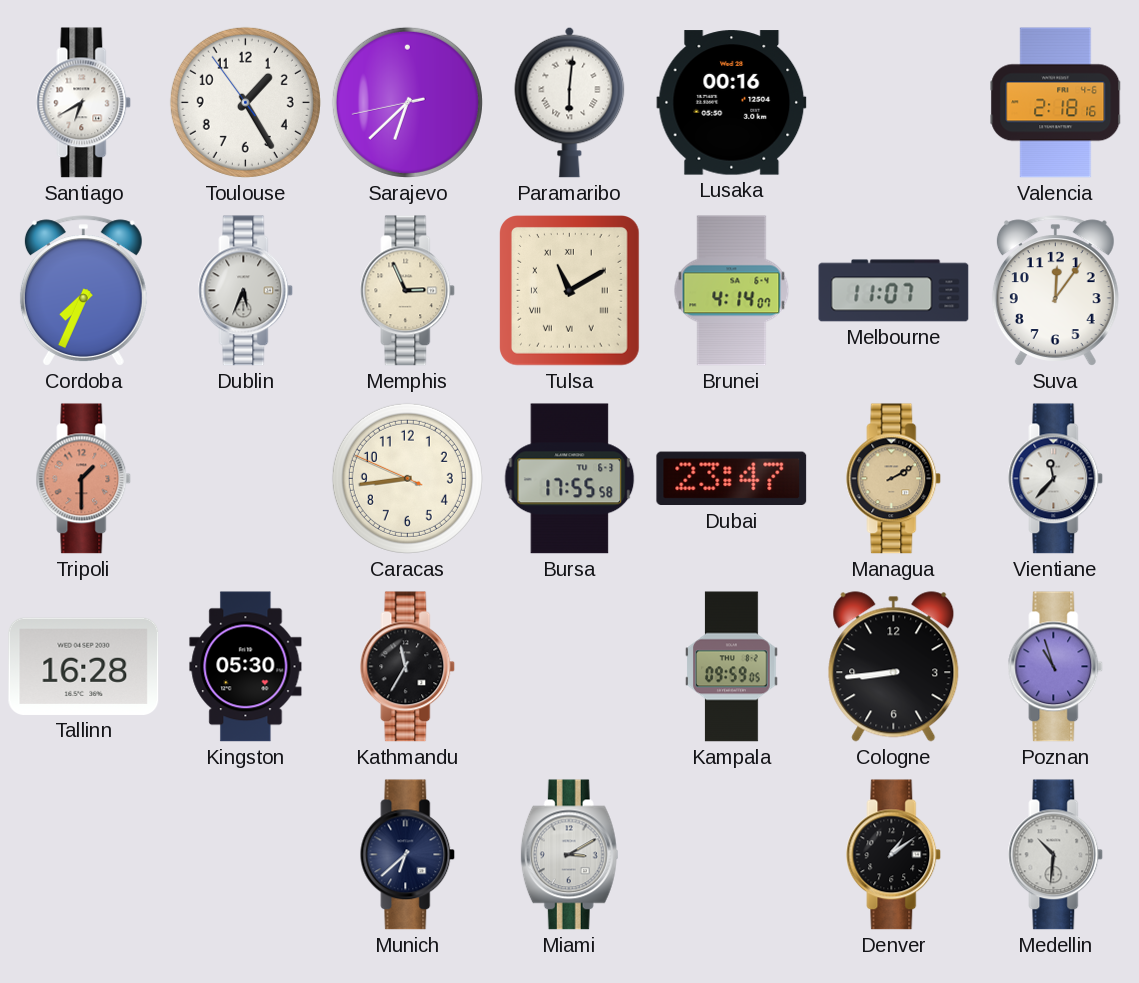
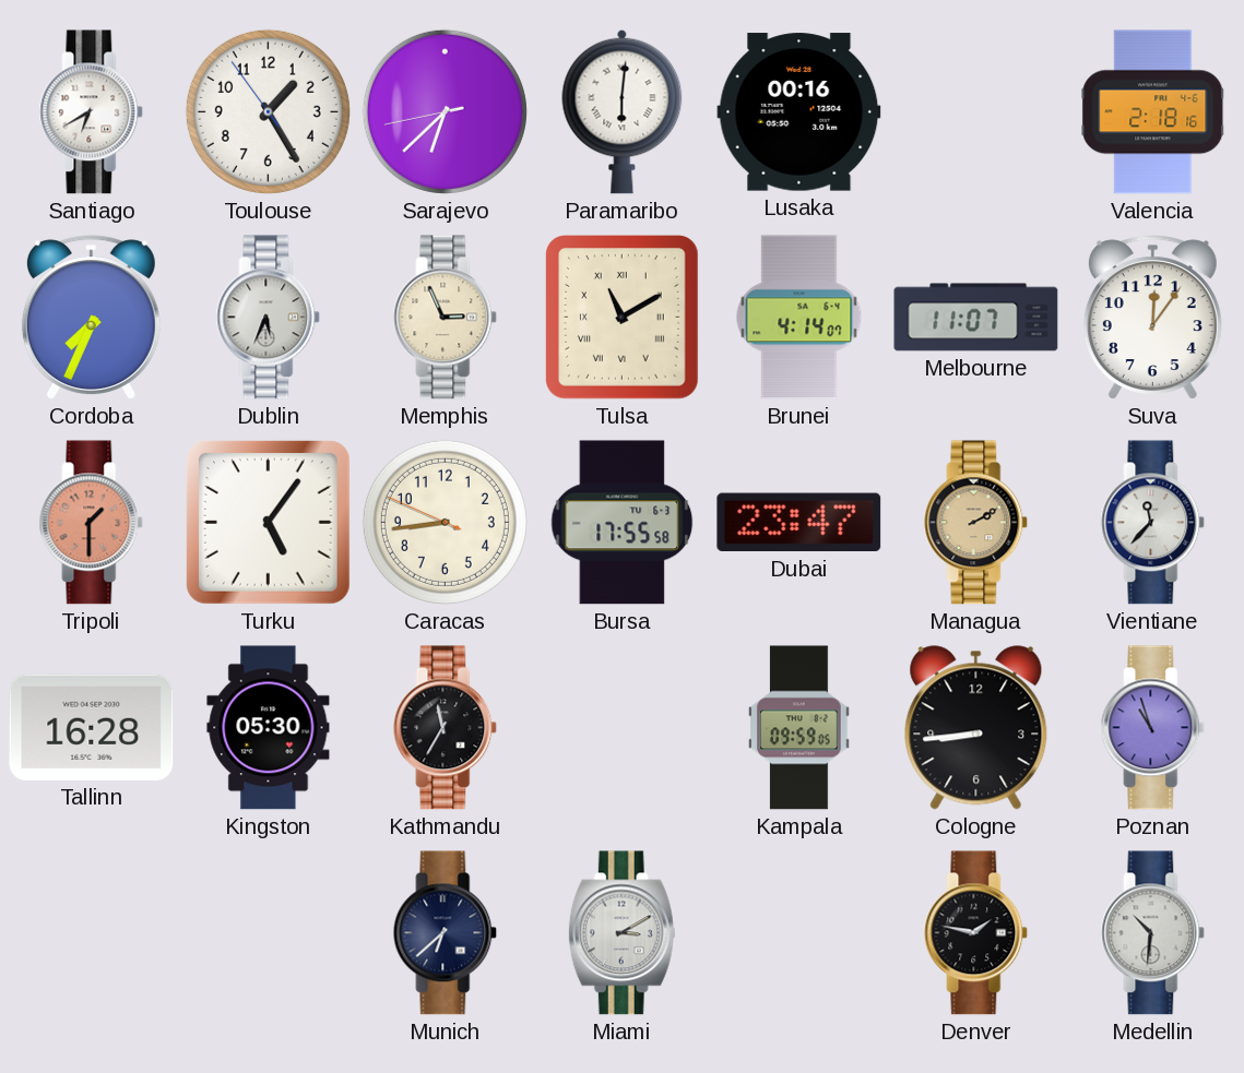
Turku: none -> 5:06 (268, 522)
Denver: 1:09 -> 1:47 (976, 933)
